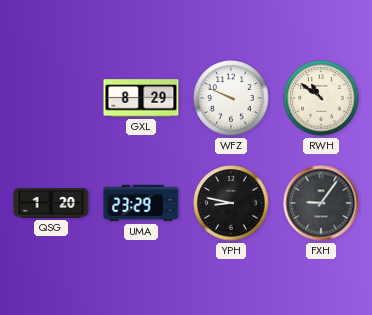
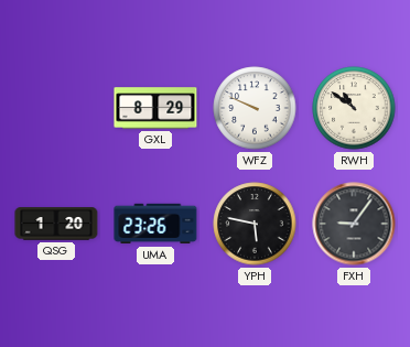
UMA: 23:29 -> 23:26 (155, 224)
YPH: 8:47 -> 5:47 (255, 224)
